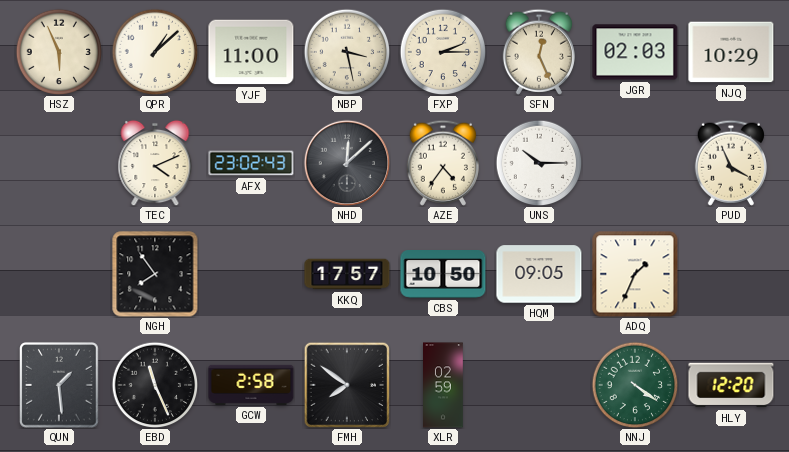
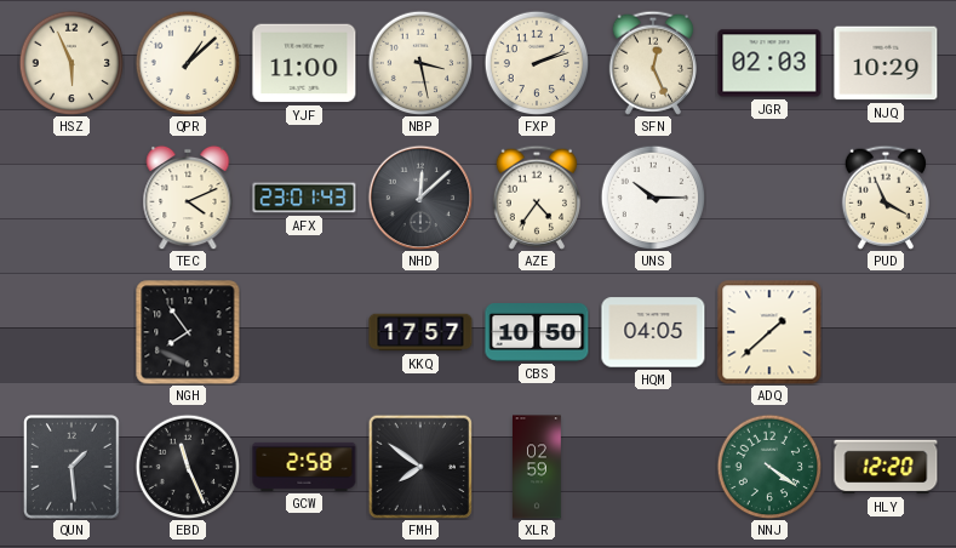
FXP: 2:15 -> 2:12 (537, 63)
AFX: 23:02 -> 23:01 (304, 198)
HQM: 09:05 -> 04:05 (653, 332)
ADQ: 1:34 -> 1:38 (769, 332)
